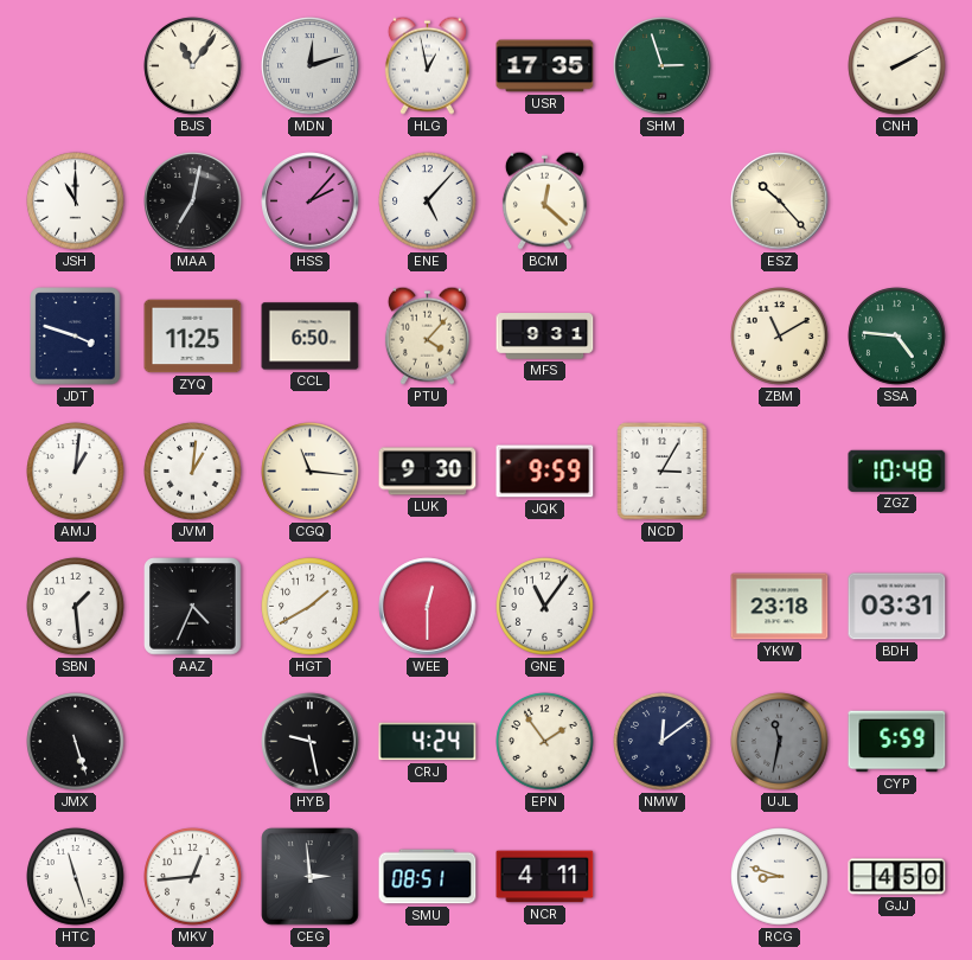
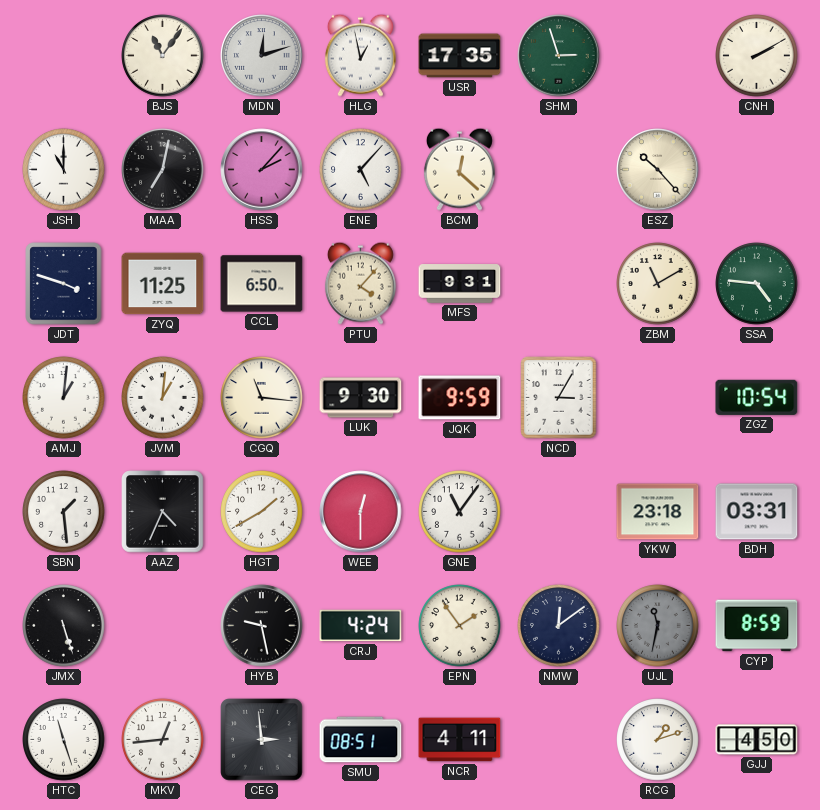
ZGZ: 10:48 -> 10:54 (757, 397)
CYP: 5:59 -> 8:59 (757, 626)
RCG: 8:48 -> 1:12 (658, 740)
